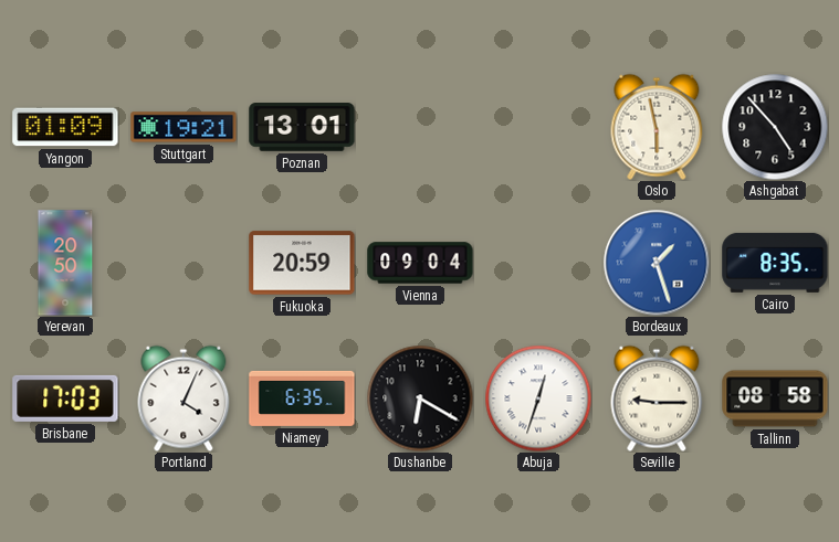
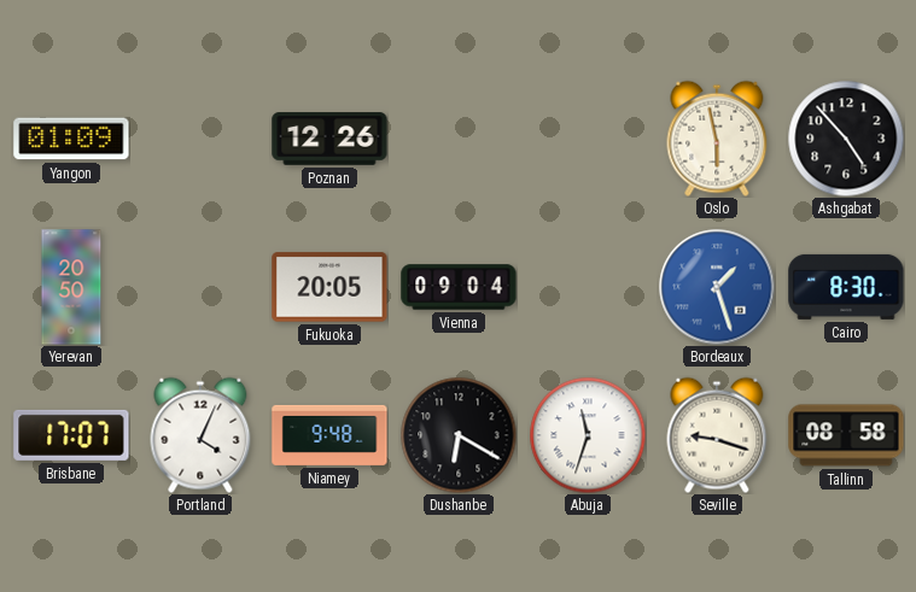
Stuttgart: 19:21 -> none (183, 127)
Poznan: 13:01 -> 12:26 (329, 139)
Fukuoka: 20:59 -> 20:05 (329, 287)
Cairo: 8:35 -> 8:30 (846, 287)
Brisbane: 17:03 -> 17:07 (71, 435)
Niamey: 6:35 -> 9:48 (329, 435)
Abuja: 12:33 -> 11:33 (588, 435)
Seville: 9:15 -> 9:18 (717, 435)
